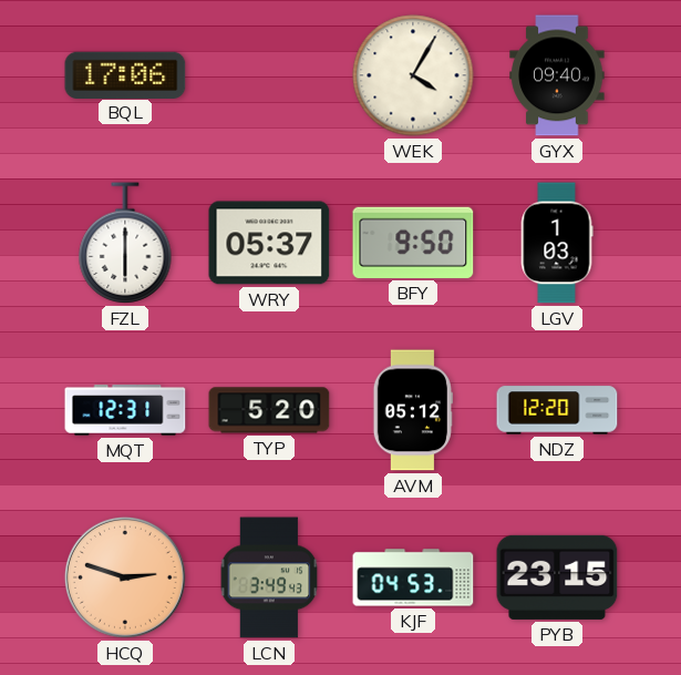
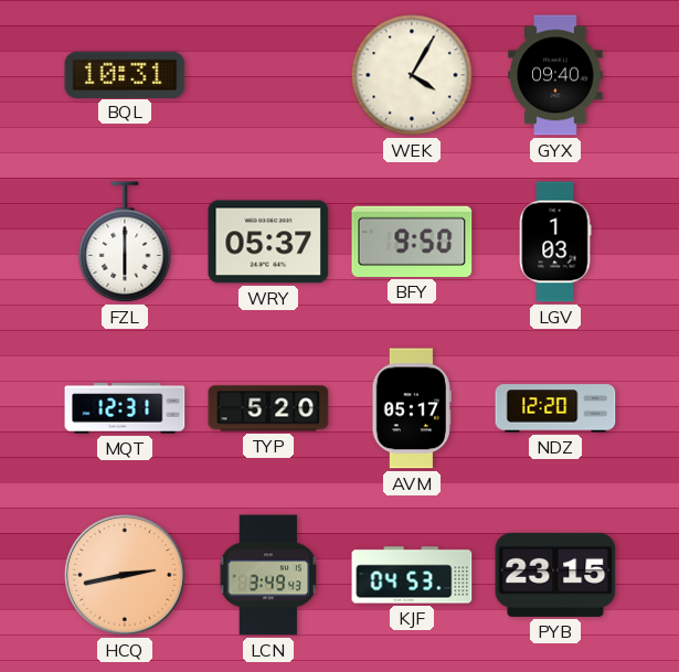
BQL: 17:06 -> 10:31 (125, 74)
AVM: 05:12 -> 05:17 (412, 408)
HCQ: 2:48 -> 2:43 (125, 575)
